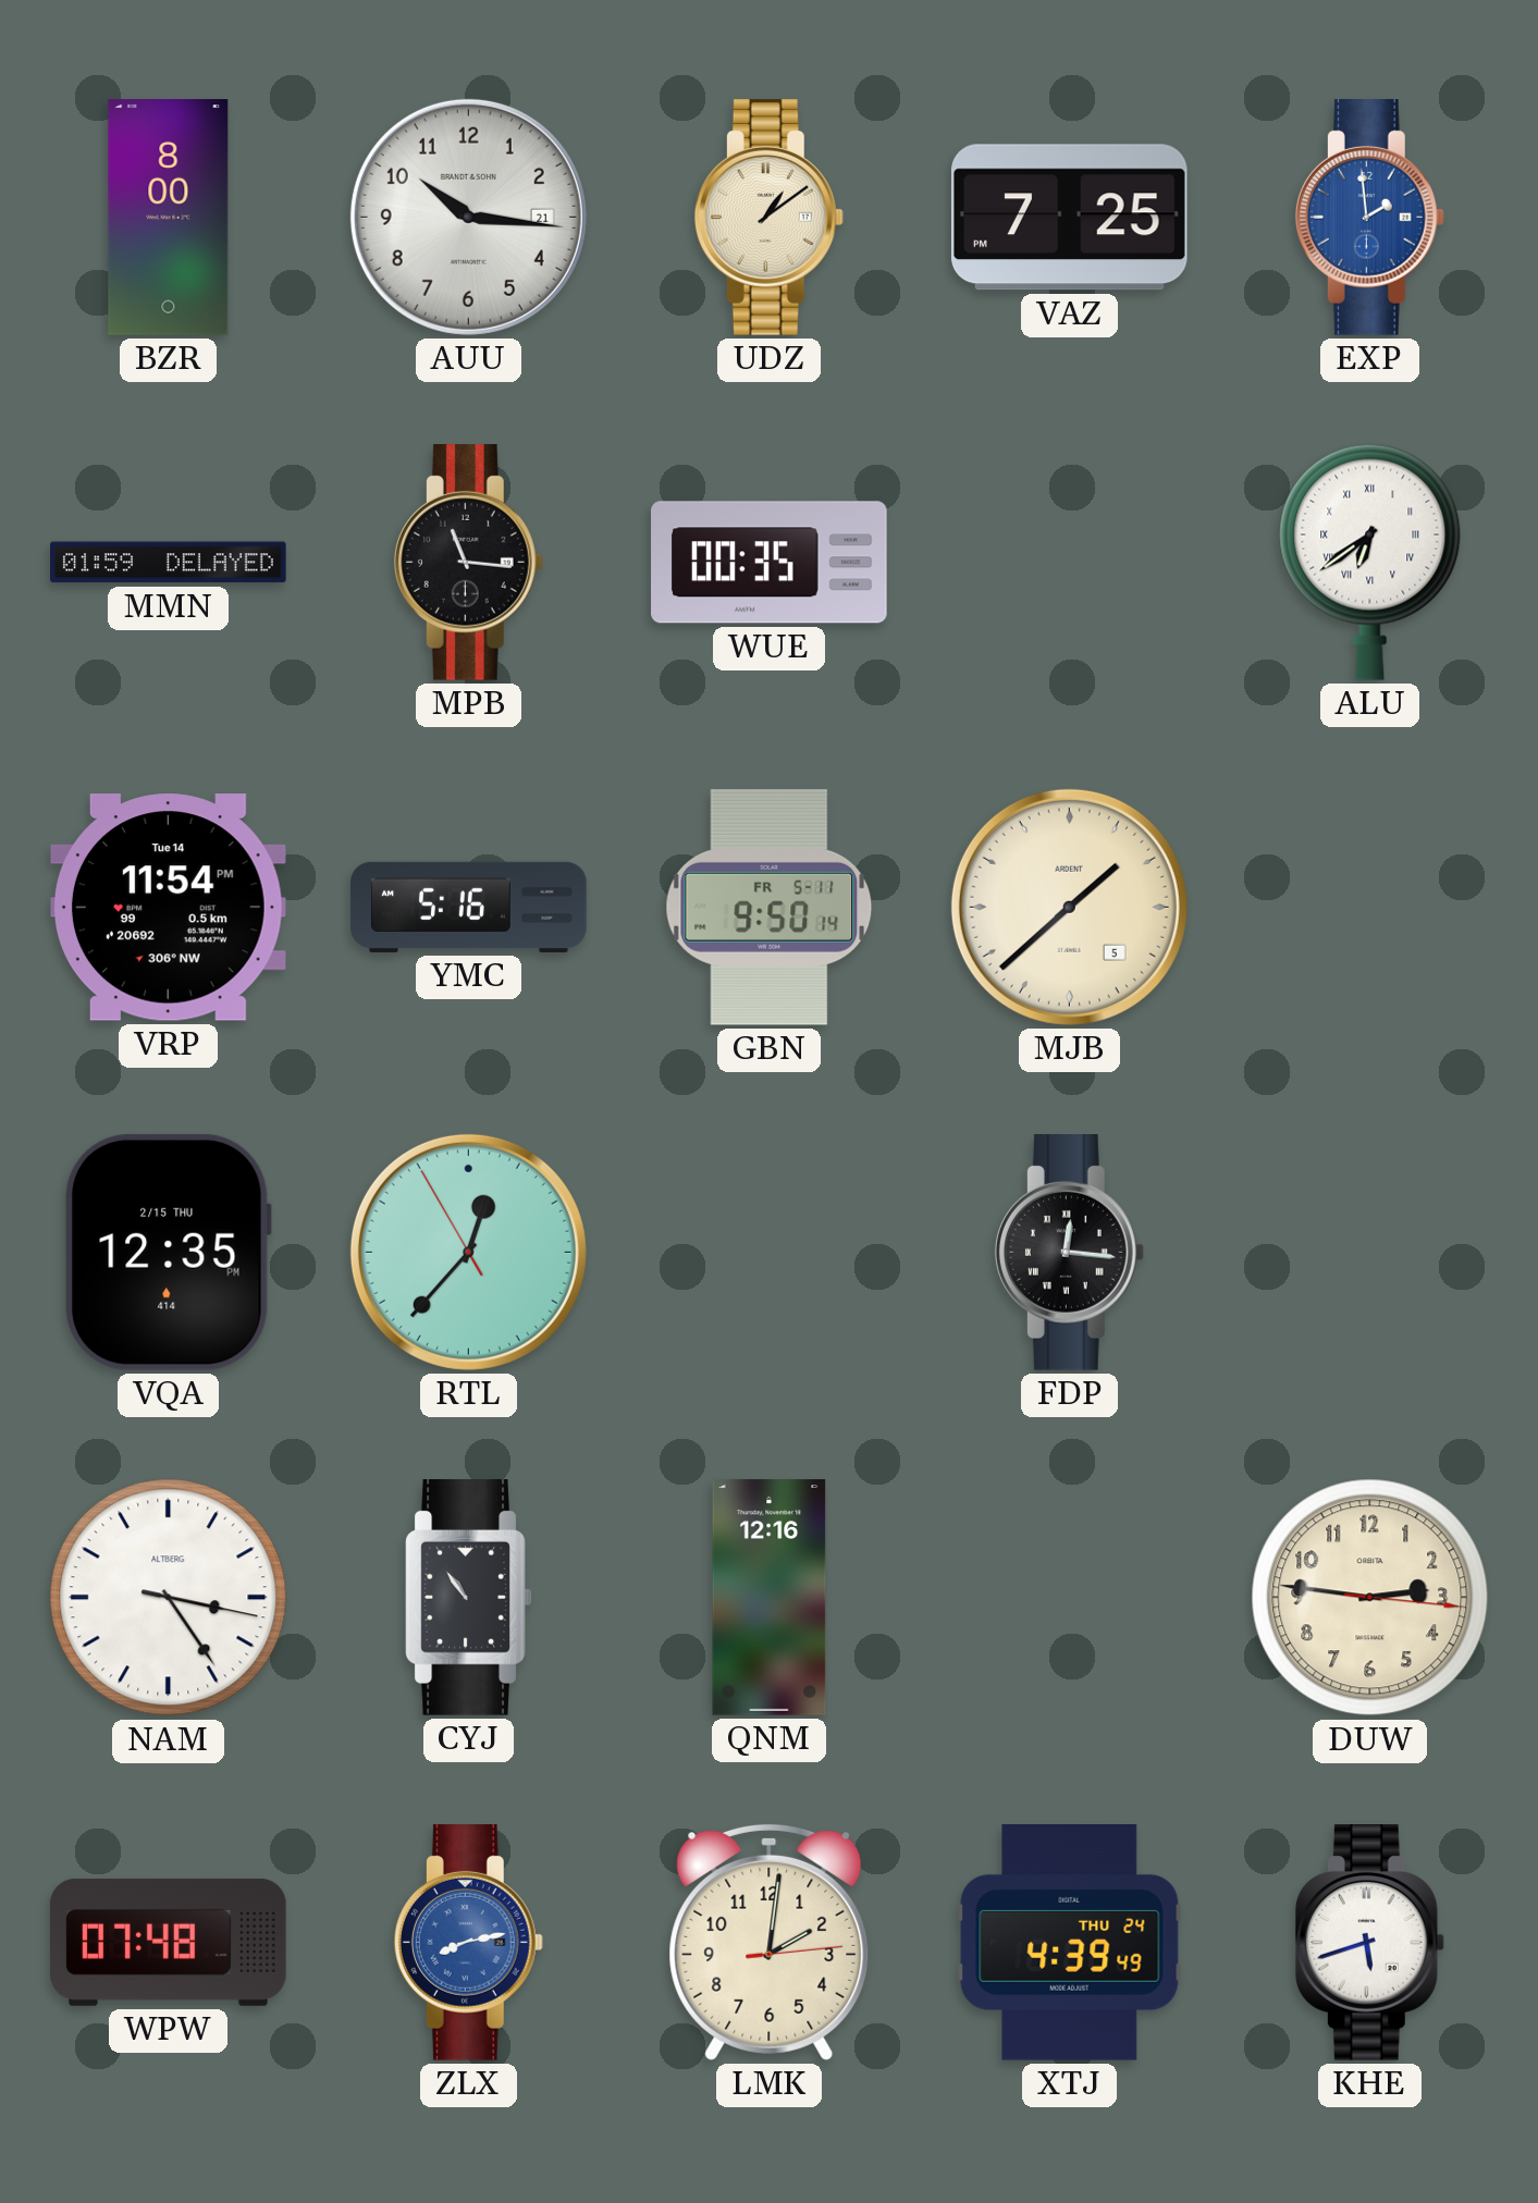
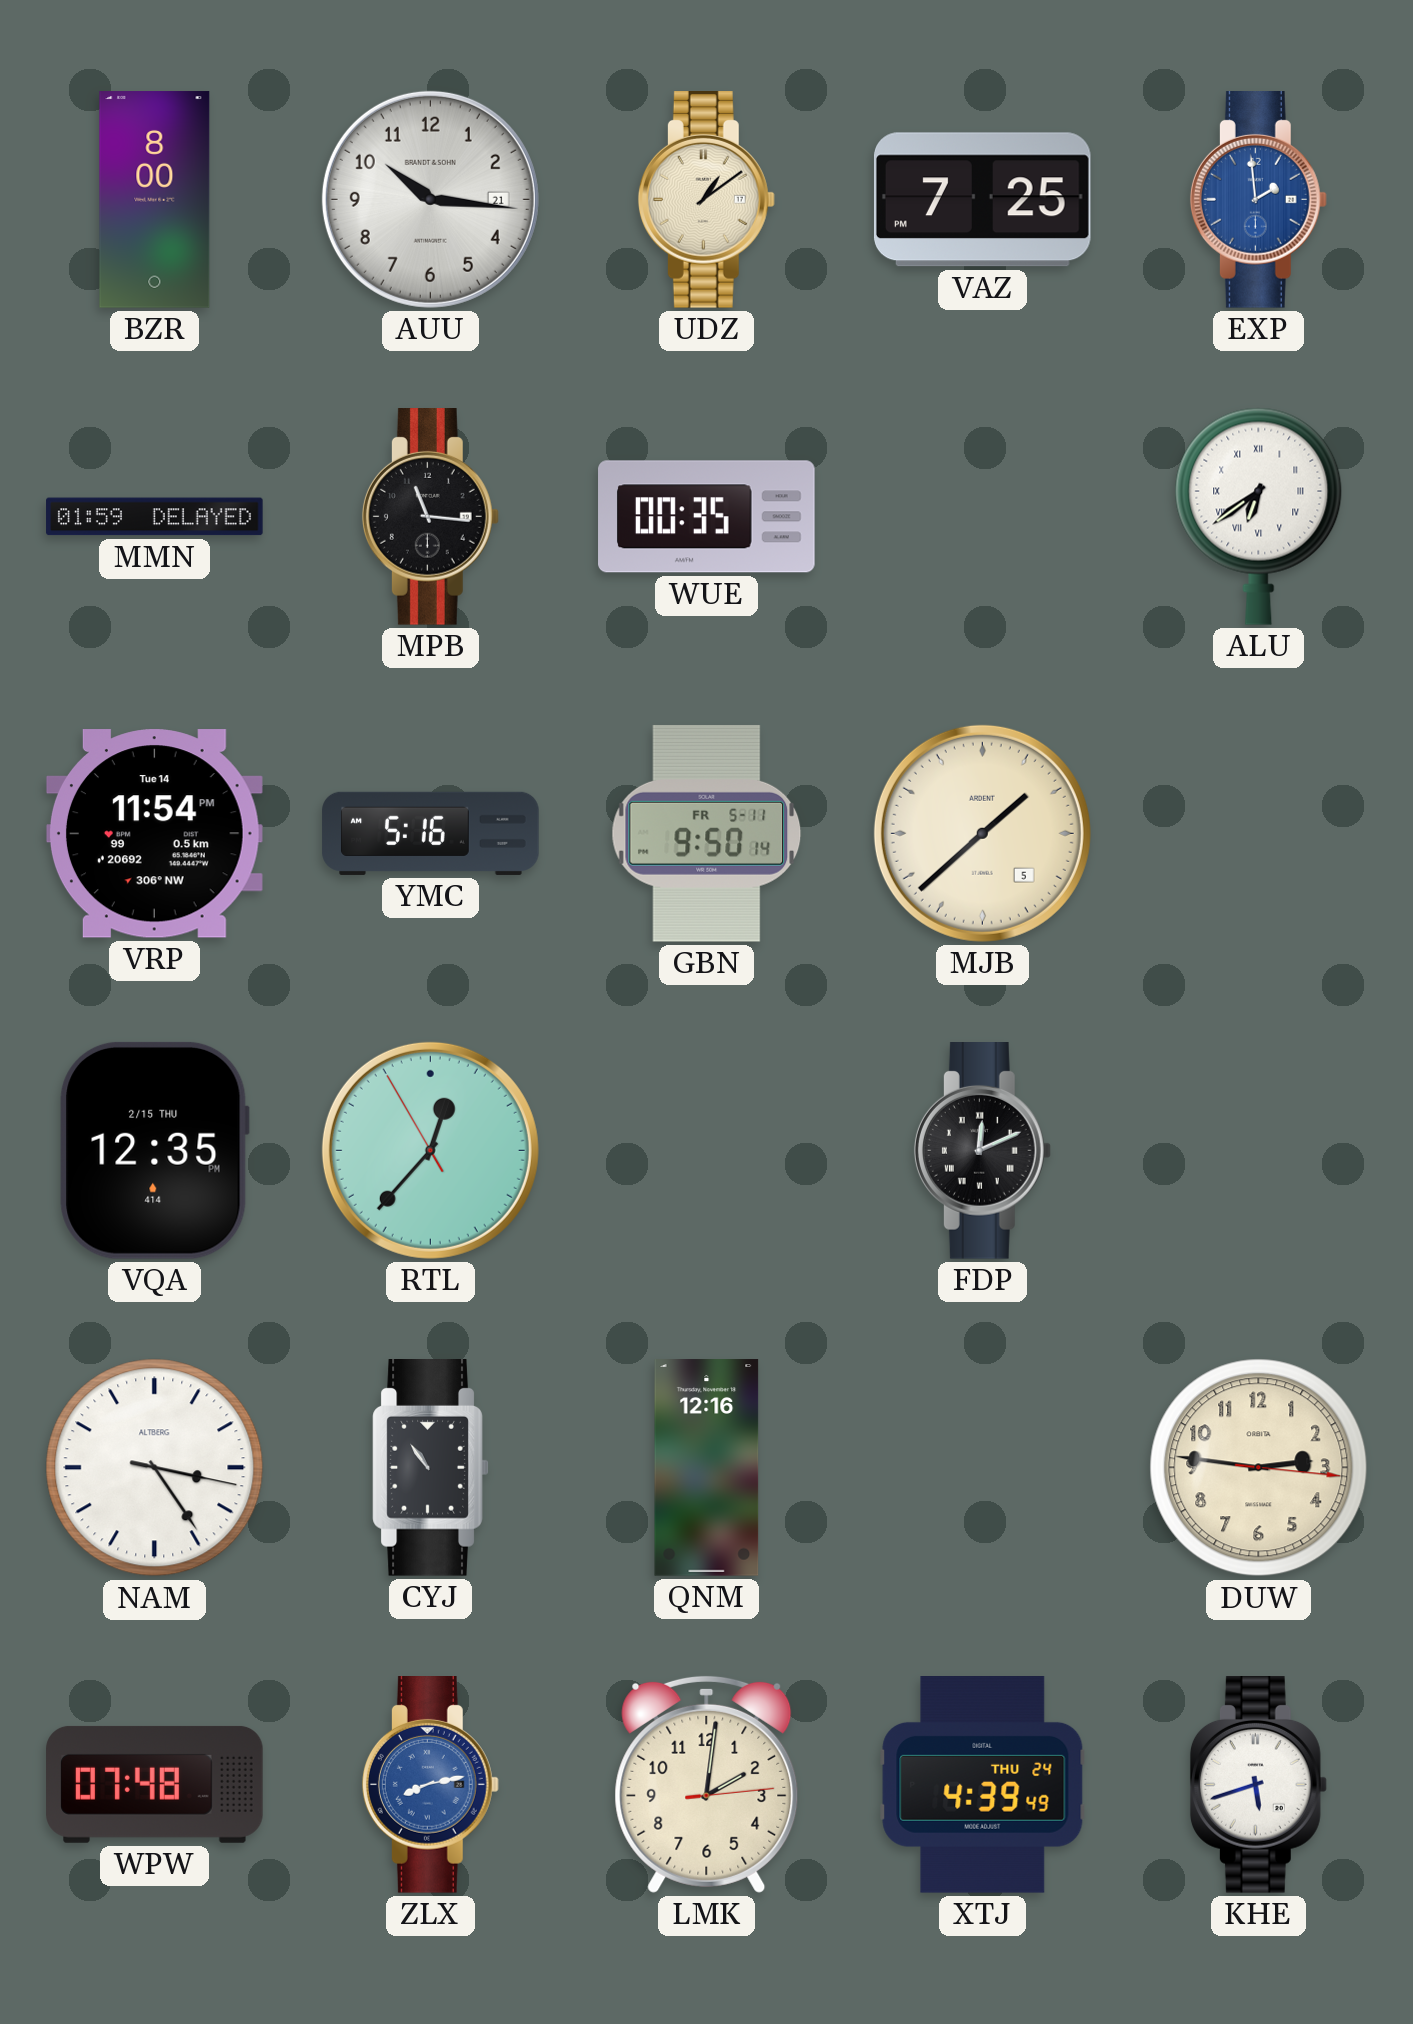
FDP: 12:16 -> 12:11 (982, 1151)
